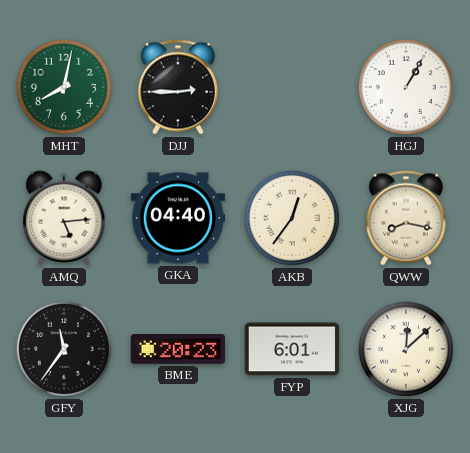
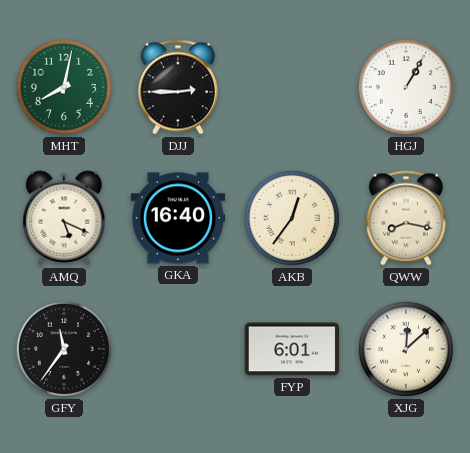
AMQ: 5:14 -> 5:19 (64, 218)
GKA: 04:40 -> 16:40 (178, 218)
BME: 20:23 -> none (178, 350)
